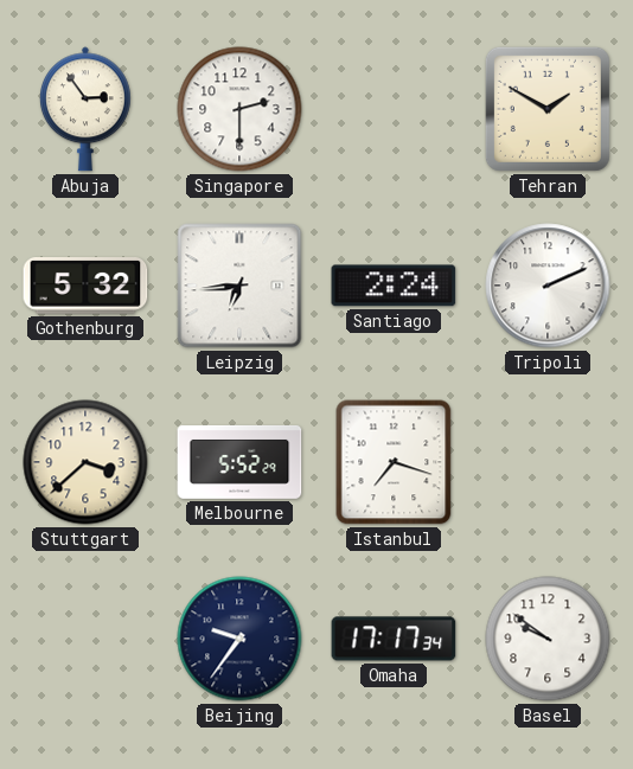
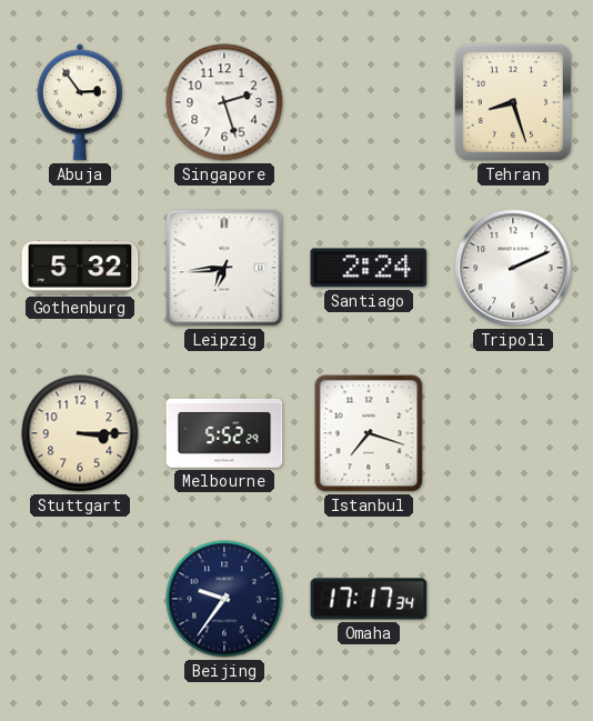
Singapore: 2:30 -> 2:27 (224, 102)
Tehran: 1:50 -> 8:27 (513, 102)
Stuttgart: 3:38 -> 3:15 (80, 433)
Basel: 9:51 -> none (548, 639)
